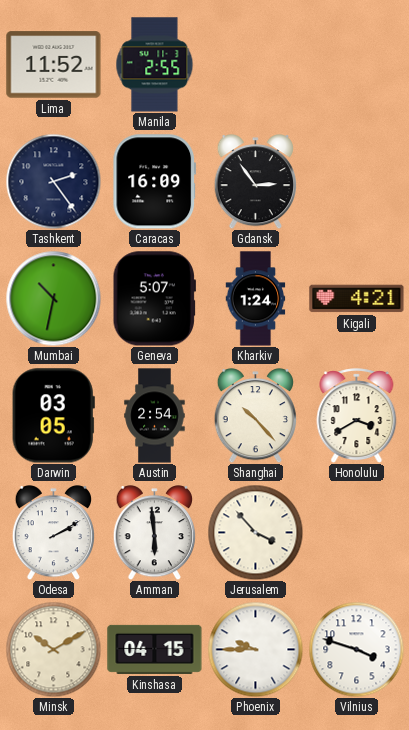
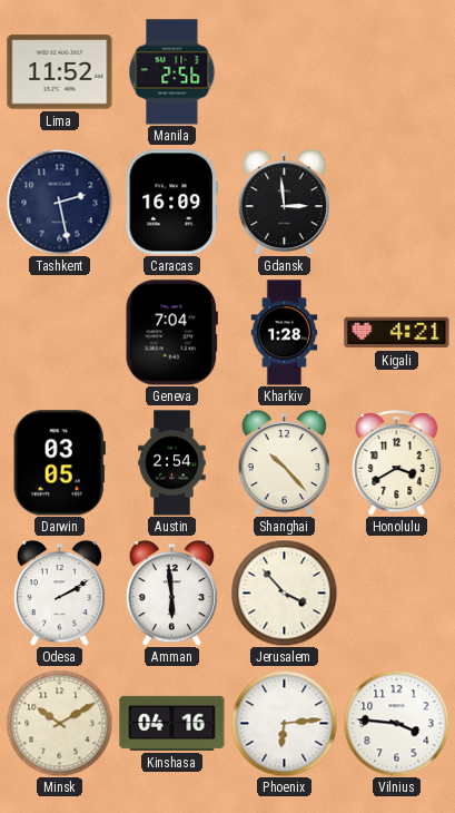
Manila: 2:55 -> 2:56 (172, 72)
Tashkent: 2:24 -> 2:28 (59, 202)
Gdansk: 2:54 -> 2:59 (284, 203)
Mumbai: 10:32 -> none (53, 298)
Geneva: 5:07 -> 7:04 (171, 333)
Kharkiv: 1:24 -> 1:28 (285, 333)
Kinshasa: 04:15 -> 04:16 (172, 723)
Phoenix: 9:45 -> 6:14 (284, 723)
Vilnius: 3:48 -> 3:46 (396, 723)
